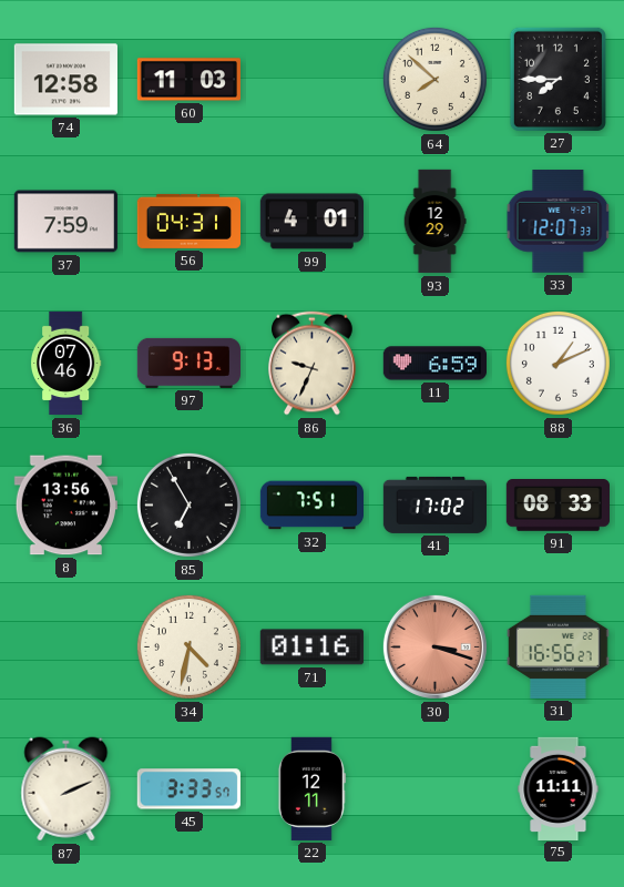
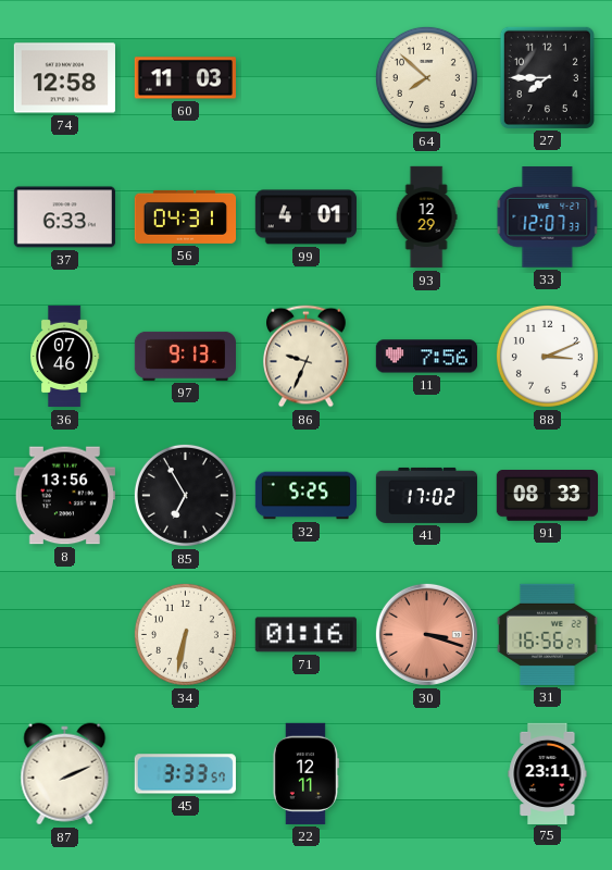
37: 7:59 -> 6:33 (64, 217)
11: 6:59 -> 7:56 (426, 357)
88: 1:11 -> 3:11 (547, 356)
32: 7:51 -> 5:25 (305, 496)
34: 4:32 -> 6:32 (185, 634)
75: 11:11 -> 23:11 (548, 773)
